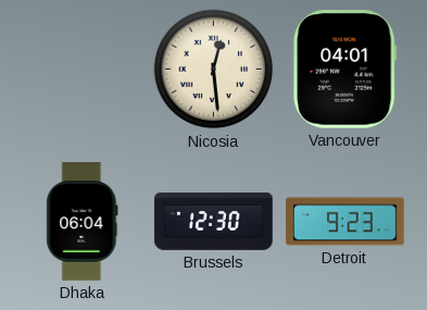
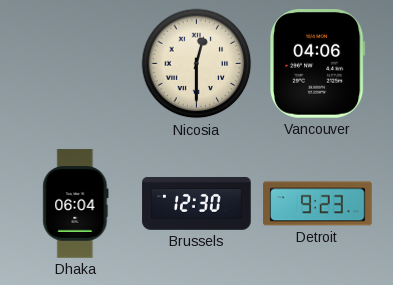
Nicosia: 12:29 -> 12:30 (197, 64)
Vancouver: 04:01 -> 04:06 (318, 64)
